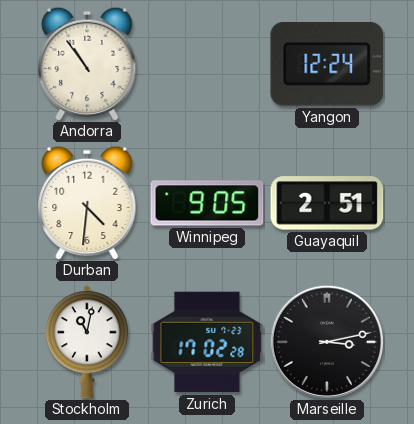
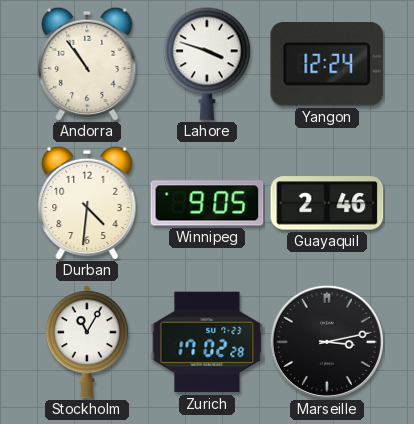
Lahore: none -> 3:48 (207, 64)
Guayaquil: 2:51 -> 2:46 (327, 203)
Stockholm: 11:02 -> 11:05 (87, 342)
